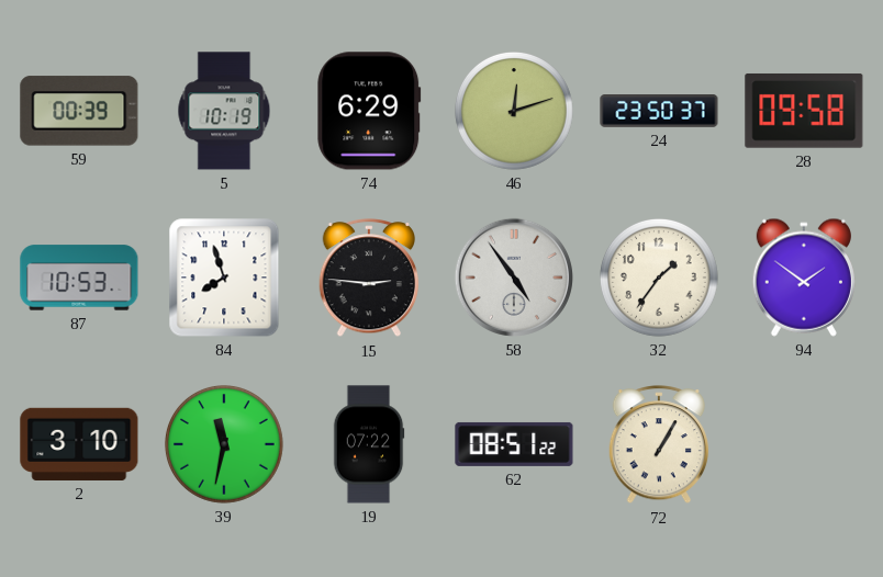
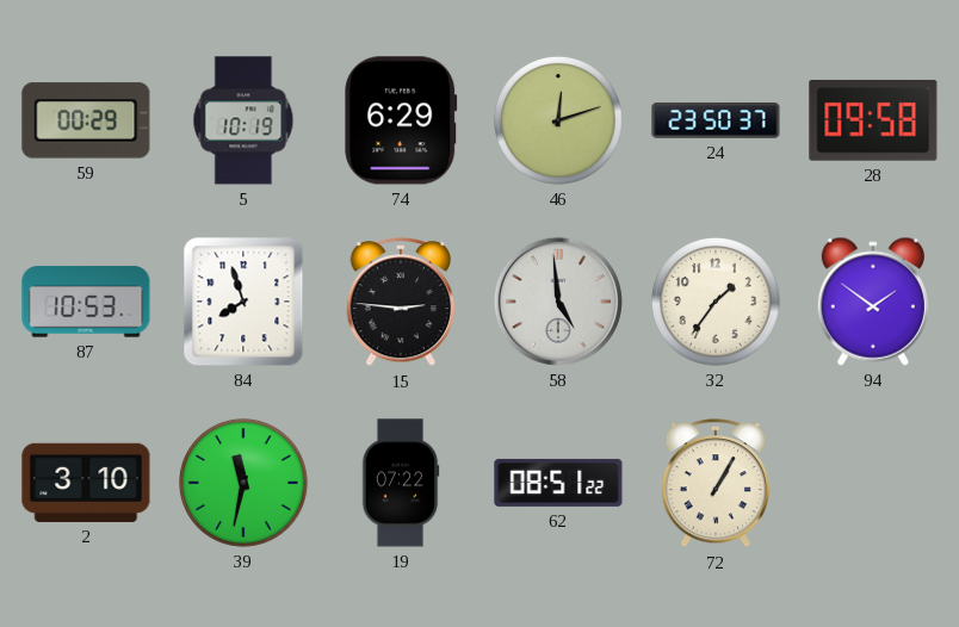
59: 00:39 -> 00:29 (86, 120)
58: 4:54 -> 4:59 (558, 302)
